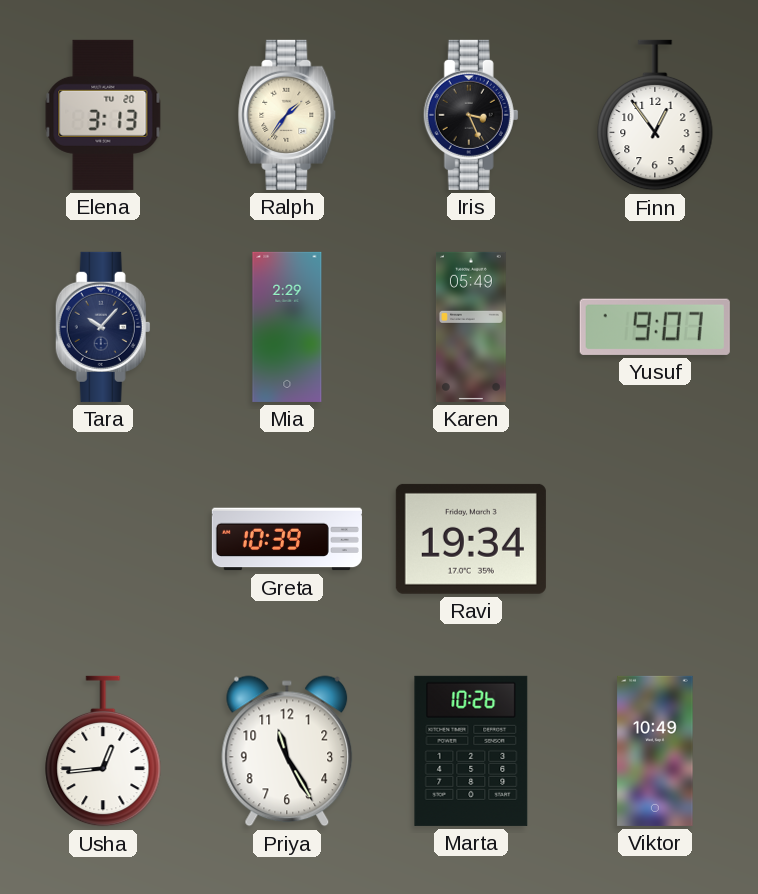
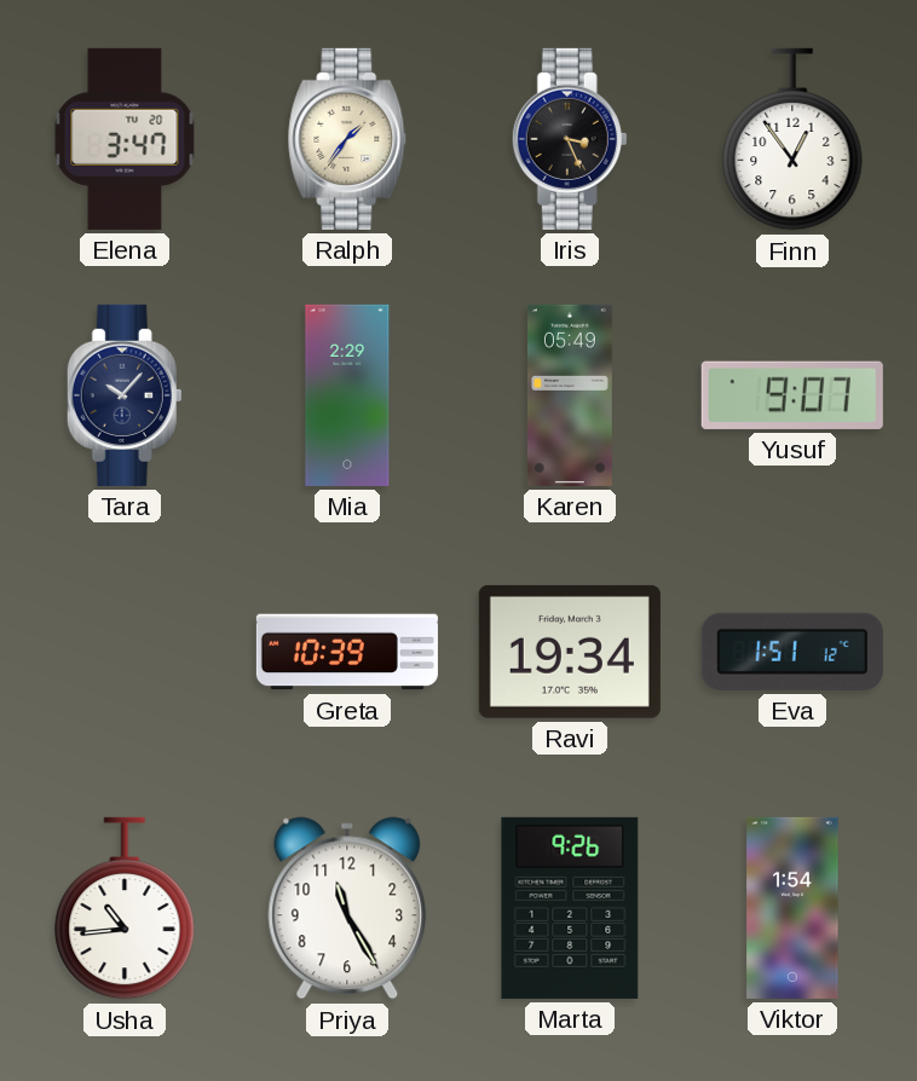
Elena: 3:13 -> 3:47 (125, 139)
Eva: none -> 1:51 (792, 652)
Usha: 12:44 -> 10:44 (125, 908)
Marta: 10:26 -> 9:26 (570, 908)
Viktor: 10:49 -> 1:54 (792, 908)
